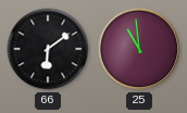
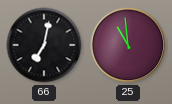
66: 6:09 -> 7:02 (44, 45)
